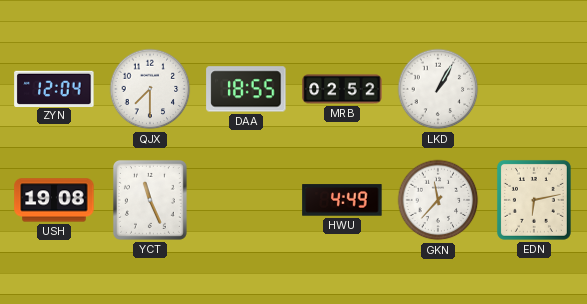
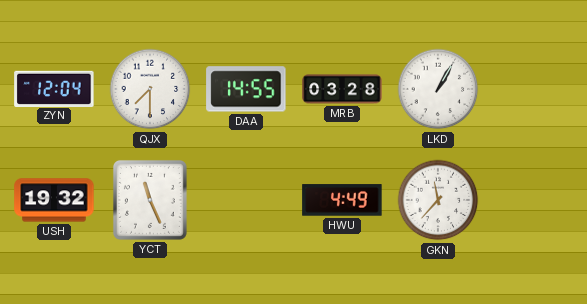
DAA: 18:55 -> 14:55 (246, 89)
MRB: 02:52 -> 03:28 (342, 89)
USH: 19:08 -> 19:32 (54, 200)
EDN: 6:13 -> none (534, 200)
